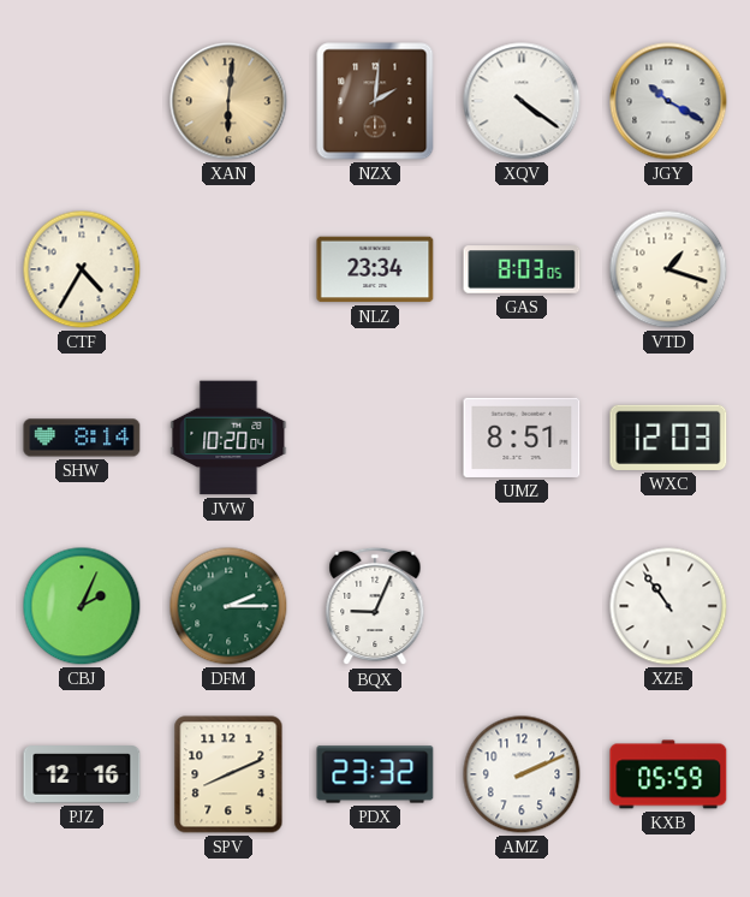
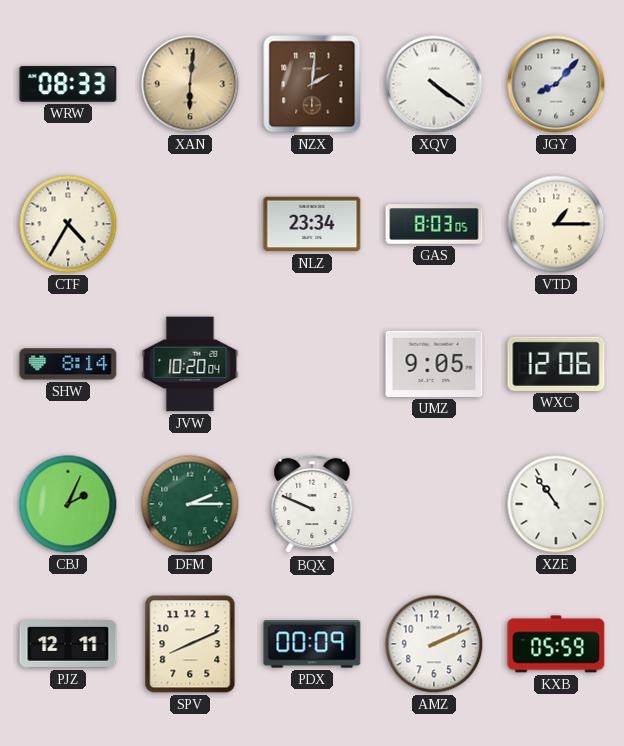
WRW: none -> 08:33 (68, 84)
JGY: 10:20 -> 8:07 (556, 84)
VTD: 1:18 -> 1:15 (556, 224)
UMZ: 8:51 -> 9:05 (434, 364)
WXC: 12:03 -> 12:06 (556, 364)
BQX: 9:04 -> 9:49 (312, 504)
PJZ: 12:16 -> 12:11 (68, 644)
PDX: 23:32 -> 00:09 (312, 644)
